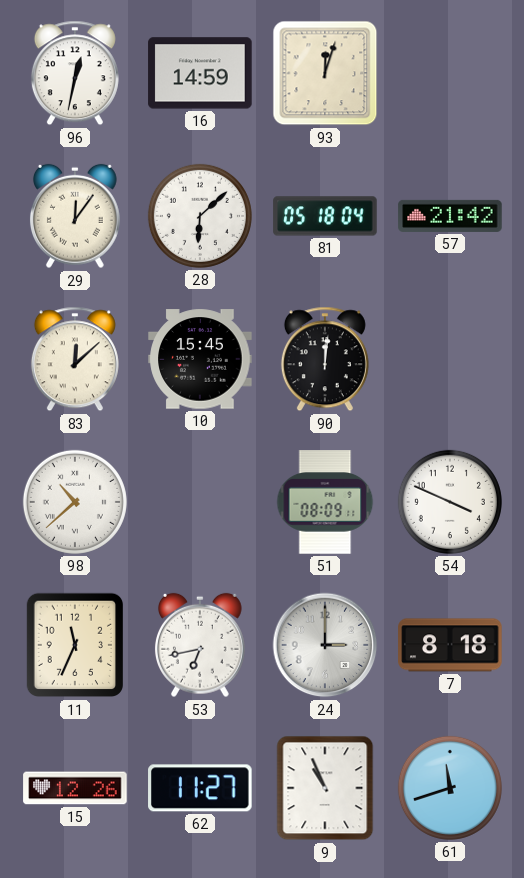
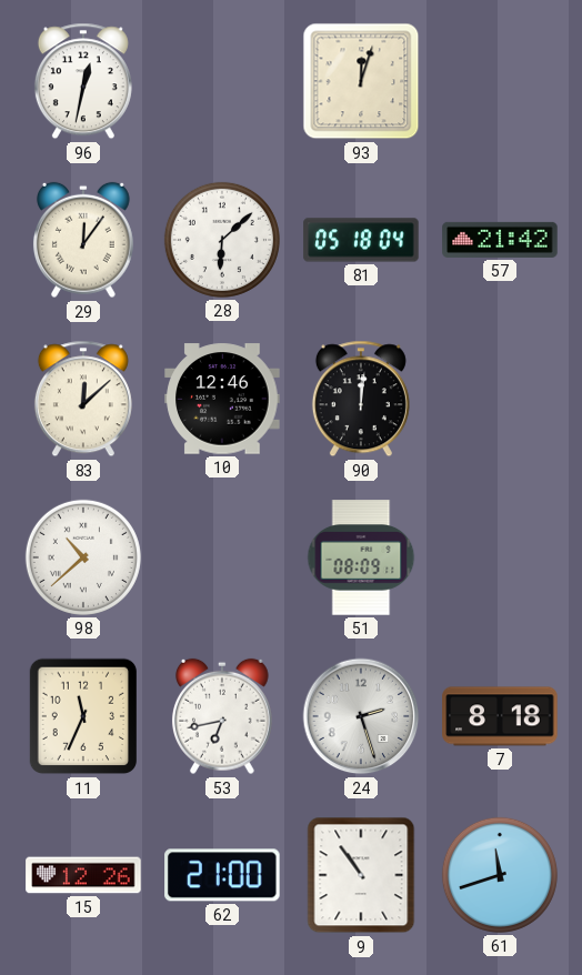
16: 14:59 -> none (200, 73)
10: 15:45 -> 12:46 (222, 399)
54: 3:49 -> none (450, 502)
24: 3:00 -> 2:27 (361, 716)
62: 11:27 -> 21:00 (222, 875)
9: 10:56 -> 10:54 (361, 875)
